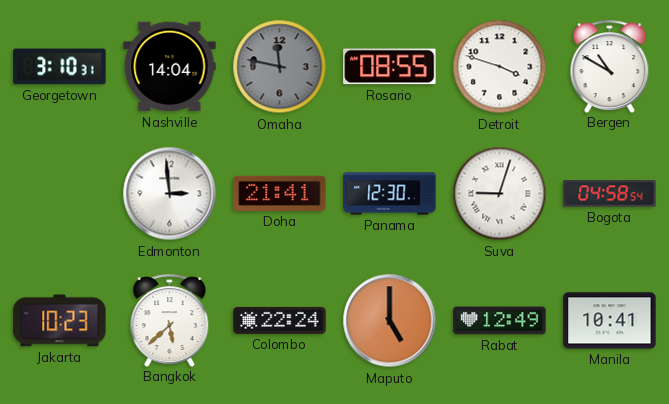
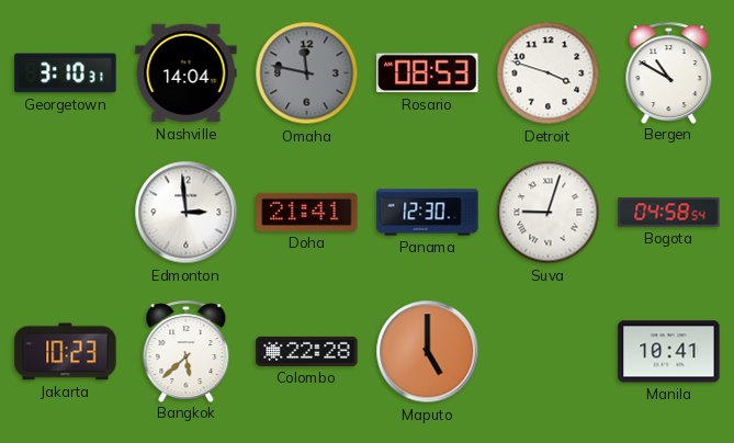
Rosario: 08:55 -> 08:53 (428, 73)
Colombo: 22:24 -> 22:28 (307, 351)
Rabat: 12:49 -> none (500, 321)
